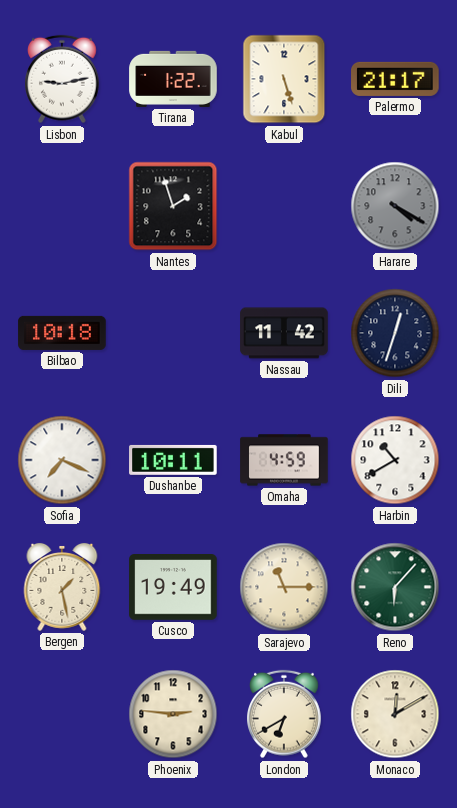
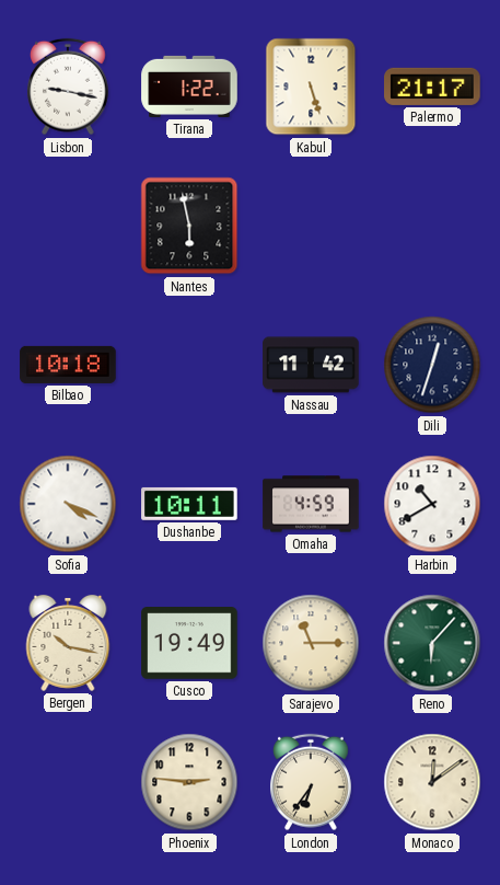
Lisbon: 9:13 -> 9:17 (69, 87)
Nantes: 1:57 -> 5:58 (189, 226)
Harare: 4:20 -> none (395, 206)
Sofia: 7:19 -> 4:19 (68, 504)
Bergen: 1:28 -> 10:17 (68, 643)
London: 6:40 -> 6:36 (312, 782)
Monaco: 12:10 -> 12:09 (432, 782)
